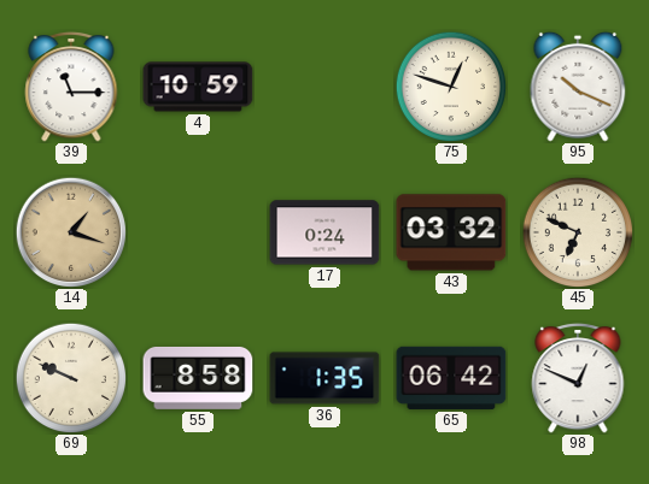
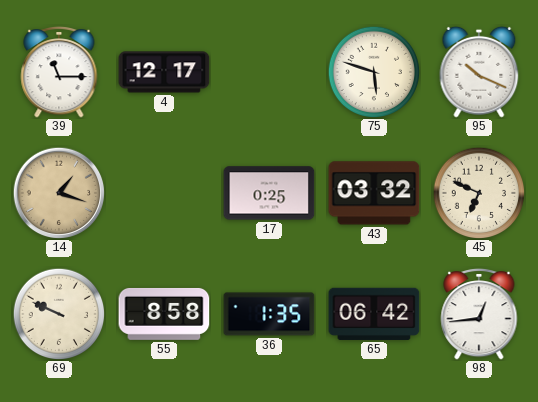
4: 10:59 -> 12:17 (164, 72)
75: 12:48 -> 5:48 (374, 72)
17: 0:24 -> 0:25 (269, 193)
98: 12:49 -> 12:44 (479, 314)
